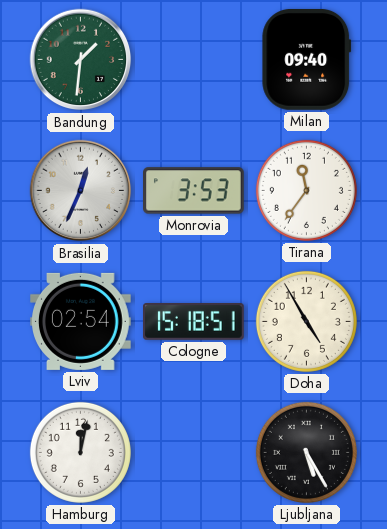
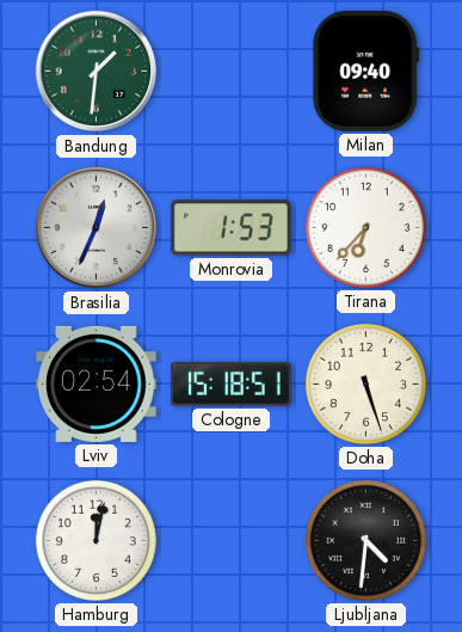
Monrovia: 3:53 -> 1:53 (232, 228)
Tirana: 11:36 -> 6:37 (365, 227)
Doha: 4:55 -> 5:27 (365, 384)
Ljubljana: 5:25 -> 4:31 (365, 540)
